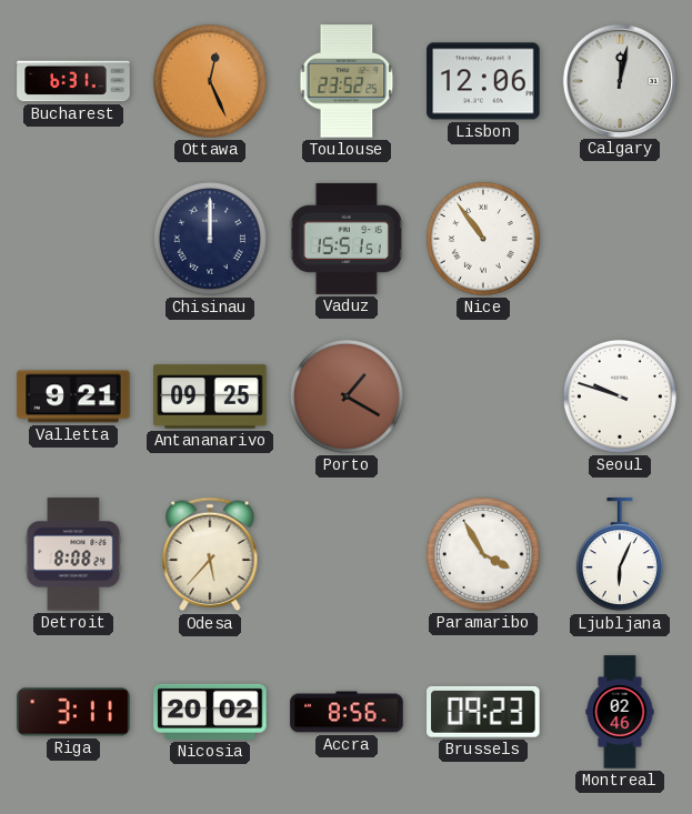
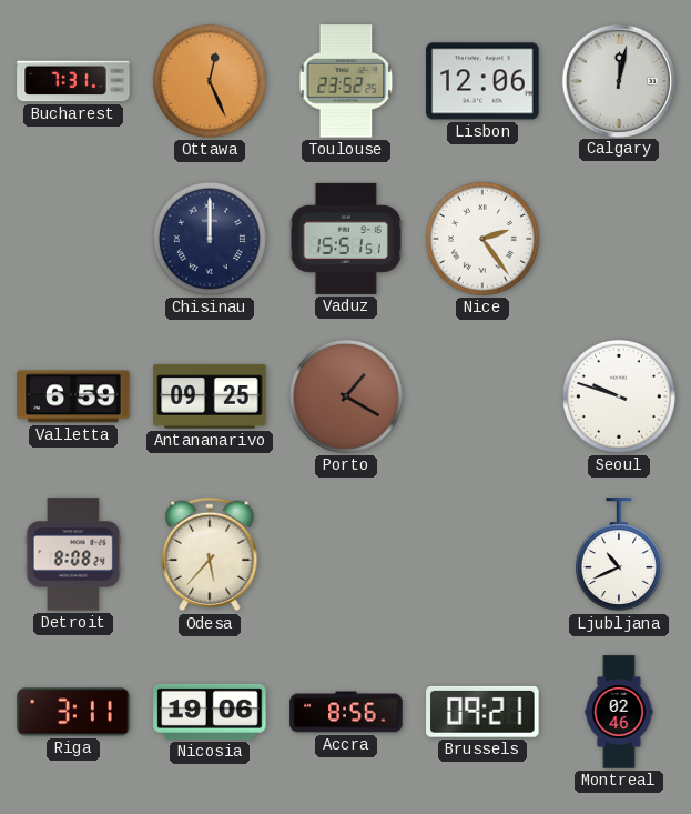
Bucharest: 6:31 -> 7:31 (73, 81)
Nice: 10:54 -> 2:24 (482, 239)
Valletta: 9:21 -> 6:59 (73, 396)
Paramaribo: 3:55 -> none (483, 554)
Ljubljana: 6:04 -> 10:41 (619, 555)
Nicosia: 20:02 -> 19:06 (210, 712)
Brussels: 09:23 -> 09:21 (482, 712)
